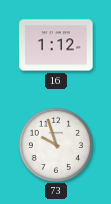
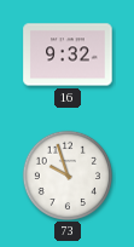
16: 1:12 -> 9:32 (68, 54)
